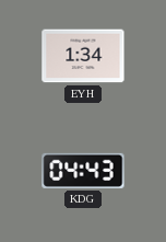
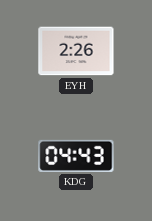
EYH: 1:34 -> 2:26 (76, 51)
